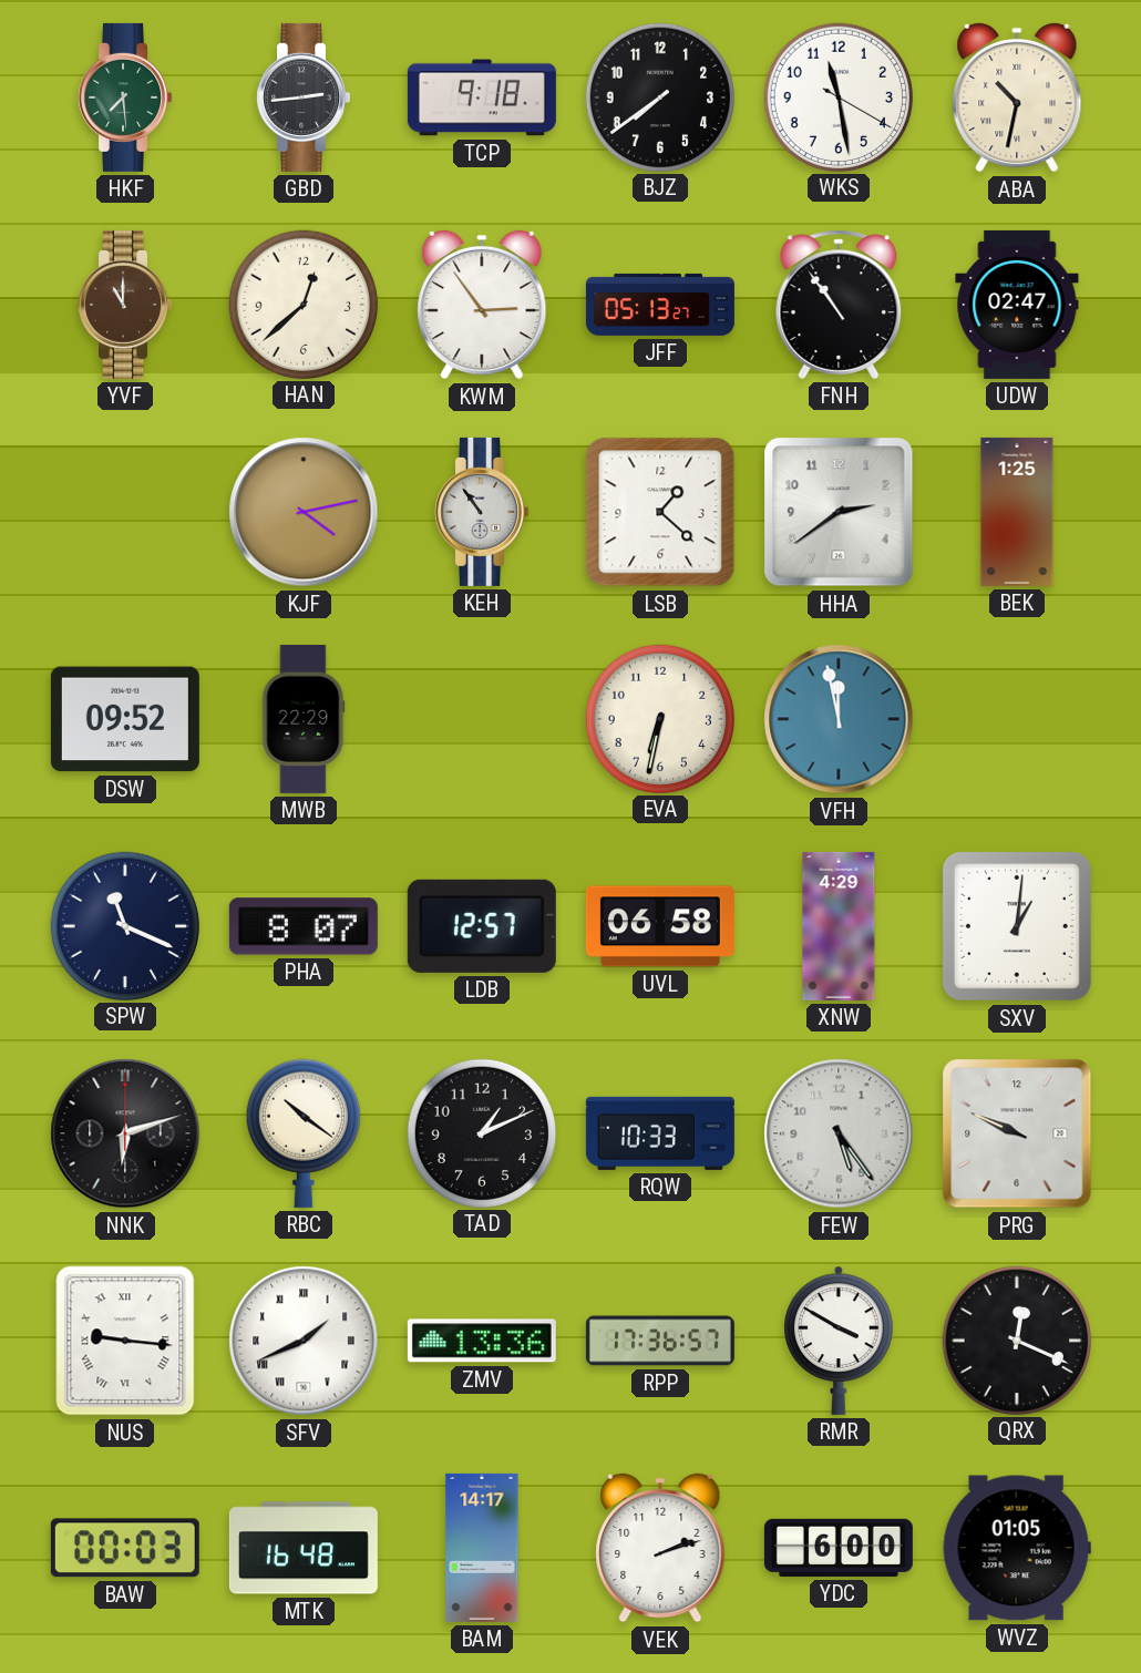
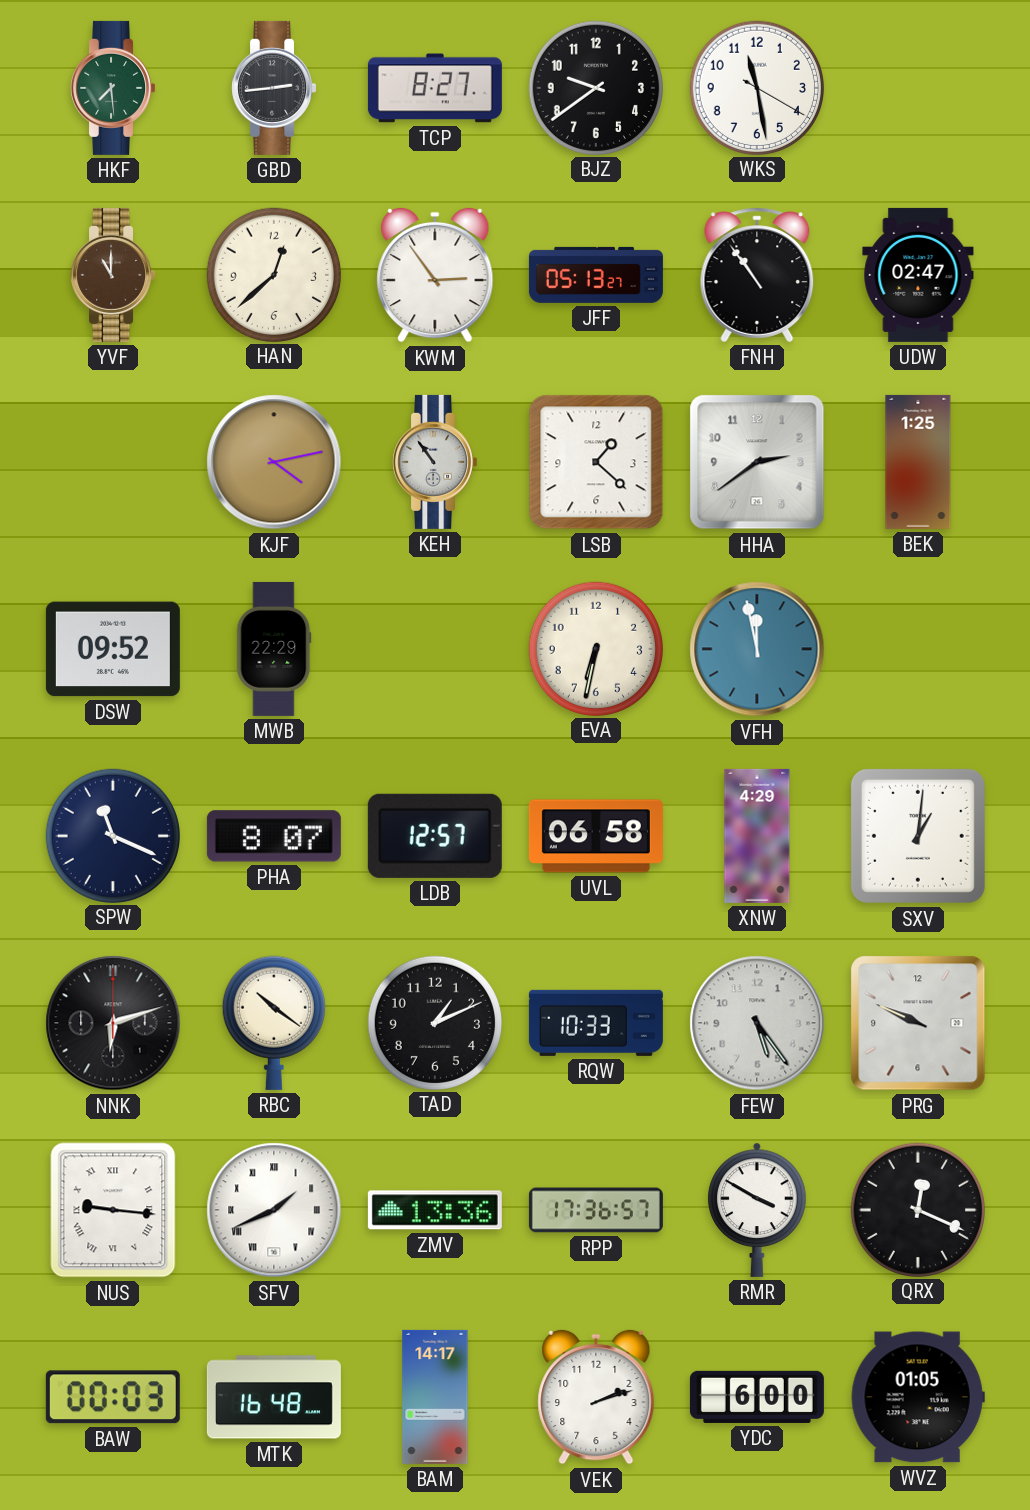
TCP: 9:18 -> 8:27 (435, 88)
BJZ: 7:39 -> 9:39 (595, 87)
ABA: 10:32 -> none (1017, 97)
